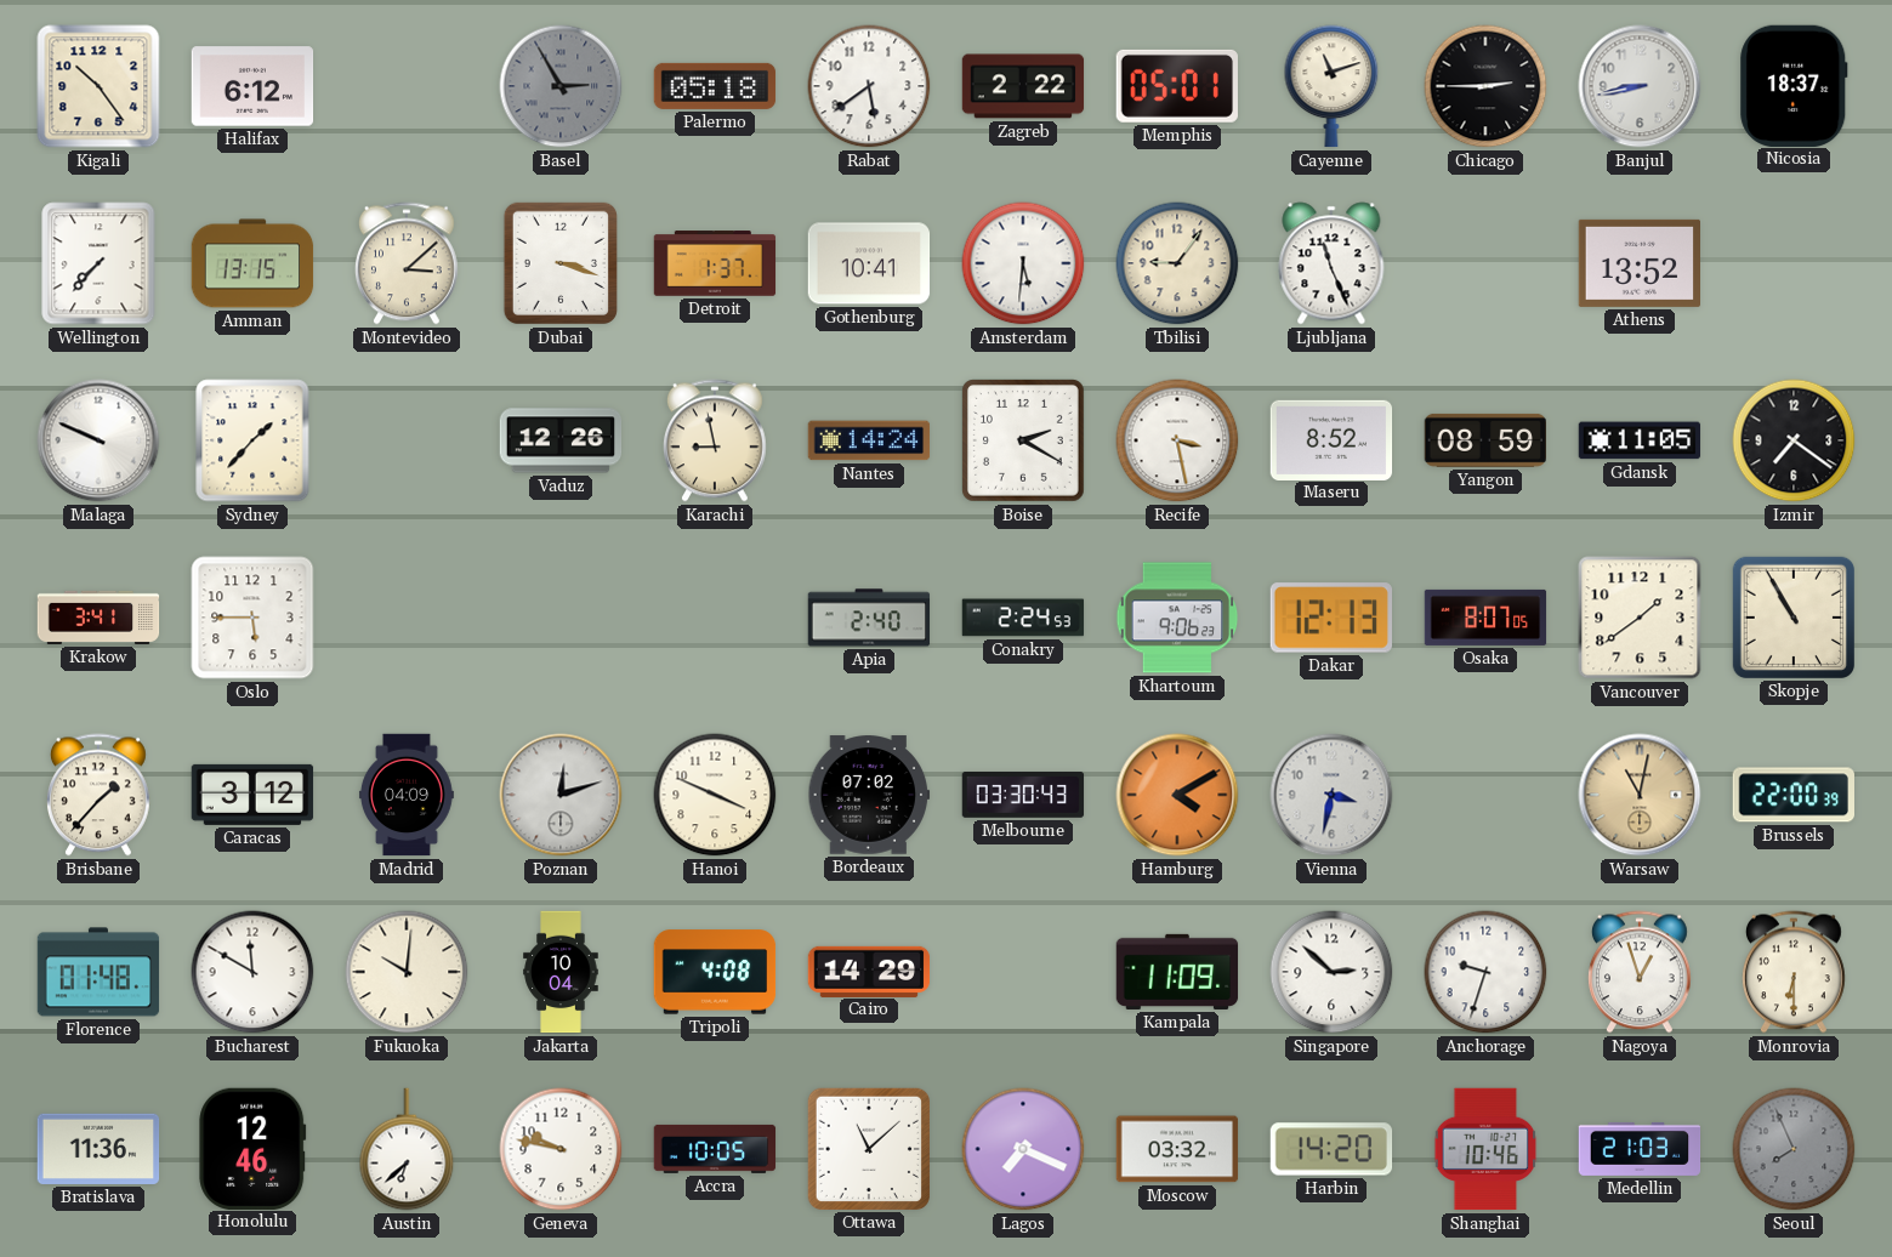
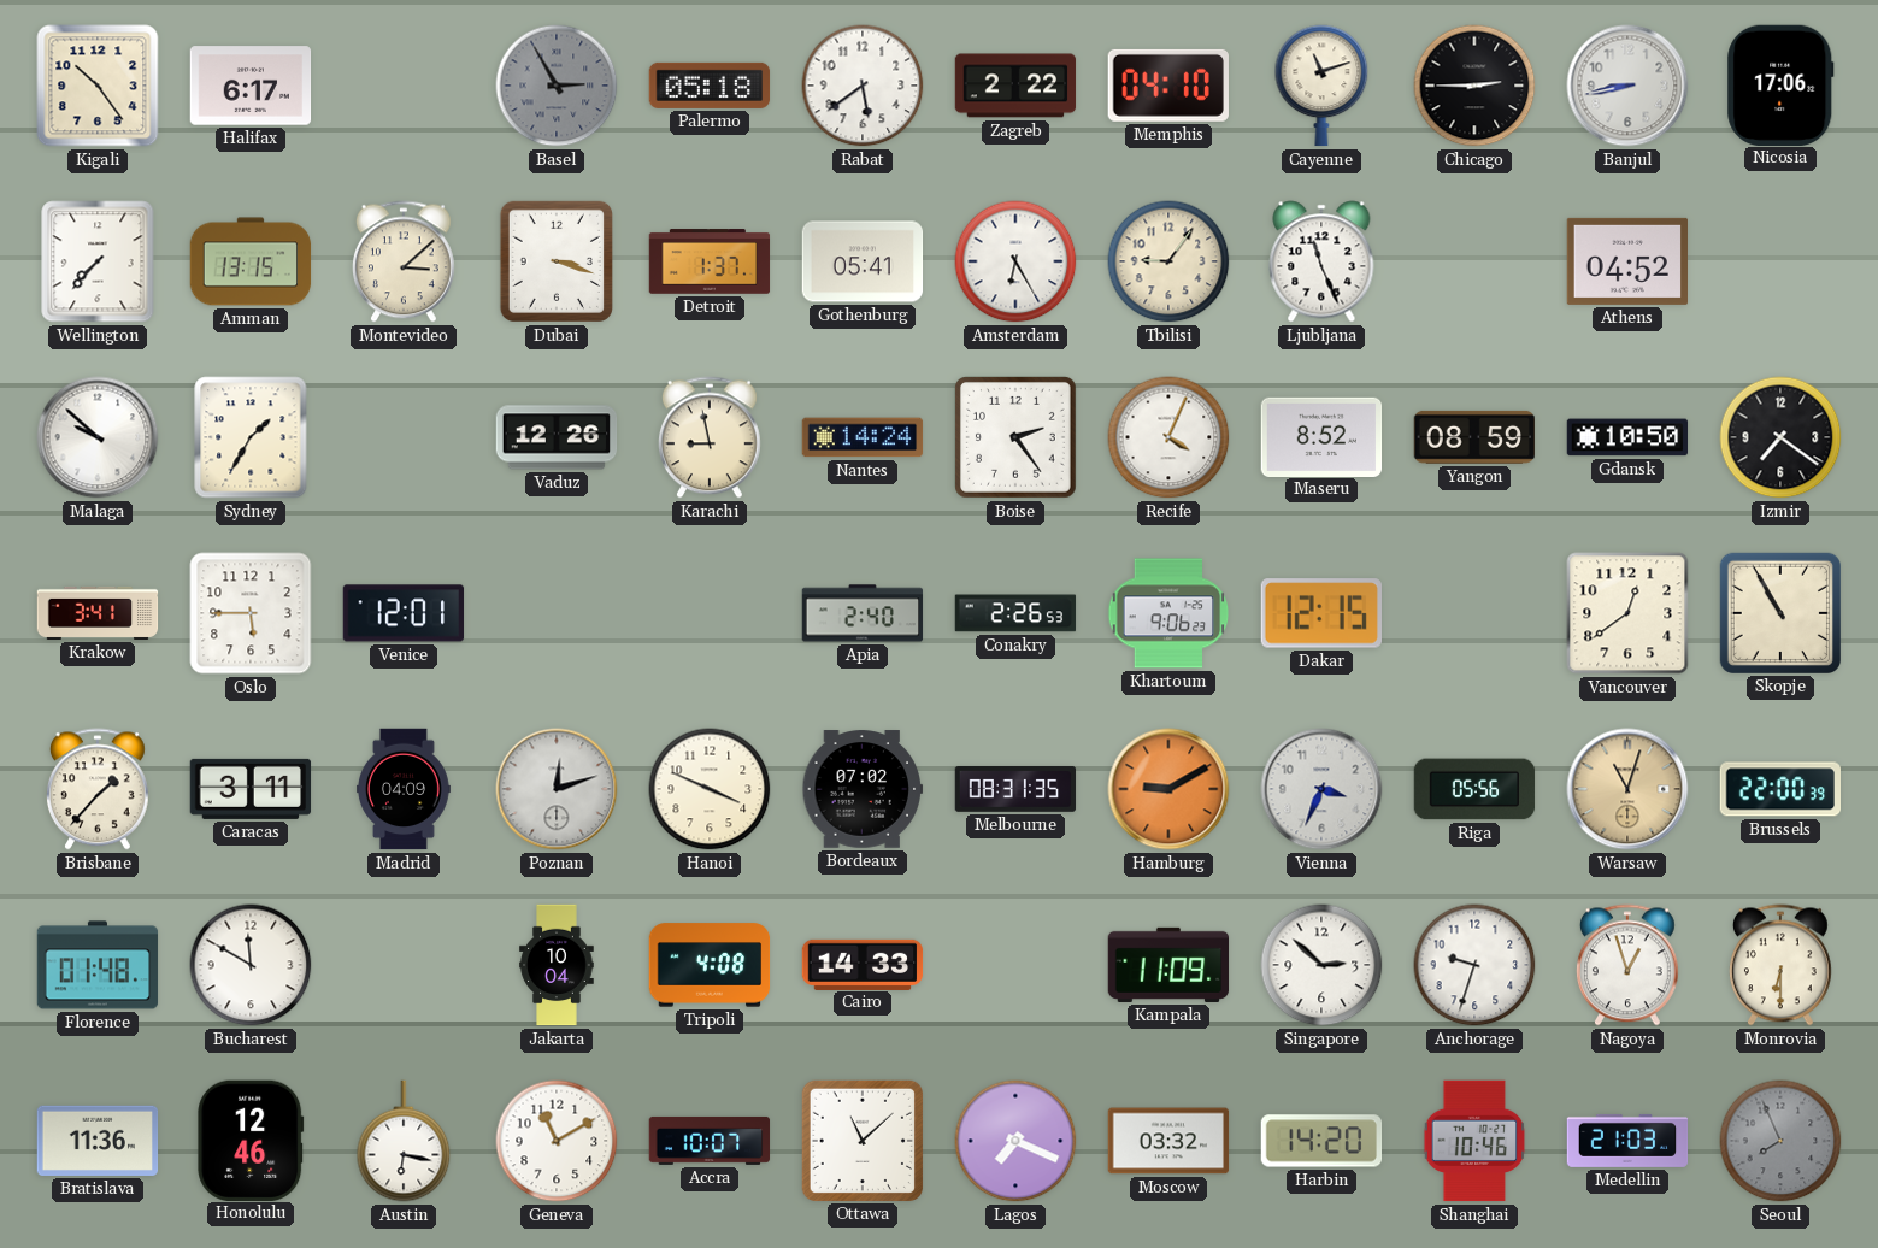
Halifax: 6:12 -> 6:17 (251, 86)
Memphis: 05:01 -> 04:10 (1168, 86)
Nicosia: 18:37 -> 17:06 (1780, 84)
Gothenburg: 10:41 -> 05:41 (863, 261)
Amsterdam: 5:31 -> 6:25 (1015, 261)
Athens: 13:52 -> 04:52 (1626, 261)
Malaga: 9:49 -> 9:52 (98, 437)
Sydney: 1:37 -> 1:35 (251, 437)
Boise: 2:20 -> 2:24 (1017, 438)
Recife: 3:28 -> 4:04 (1168, 437)
Gdansk: 11:05 -> 10:50 (1627, 437)
Venice: none -> 12:01 (404, 613)
Conakry: 2:24 -> 2:26 (1015, 613)
Dakar: 12:13 -> 12:15 (1320, 613)
Osaka: 8:07 -> none (1485, 618)
Vancouver: 1:39 -> 12:39 (1627, 613)
Caracas: 3:12 -> 3:11 (251, 789)
Melbourne: 03:30 -> 08:31 (1015, 789)
Hamburg: 4:10 -> 9:10 (1168, 789)
Vienna: 3:32 -> 3:34 (1321, 789)
Riga: none -> 05:56 (1474, 789)
Warsaw: 11:02 -> 11:03 (1627, 789)
Fukuoka: 10:01 -> none (407, 972)
Cairo: 14:29 -> 14:33 (863, 964)
Austin: 6:38 -> 6:17 (404, 1141)
Geneva: 9:47 -> 11:10 (557, 1141)
Accra: 10:05 -> 10:07 (710, 1141)
